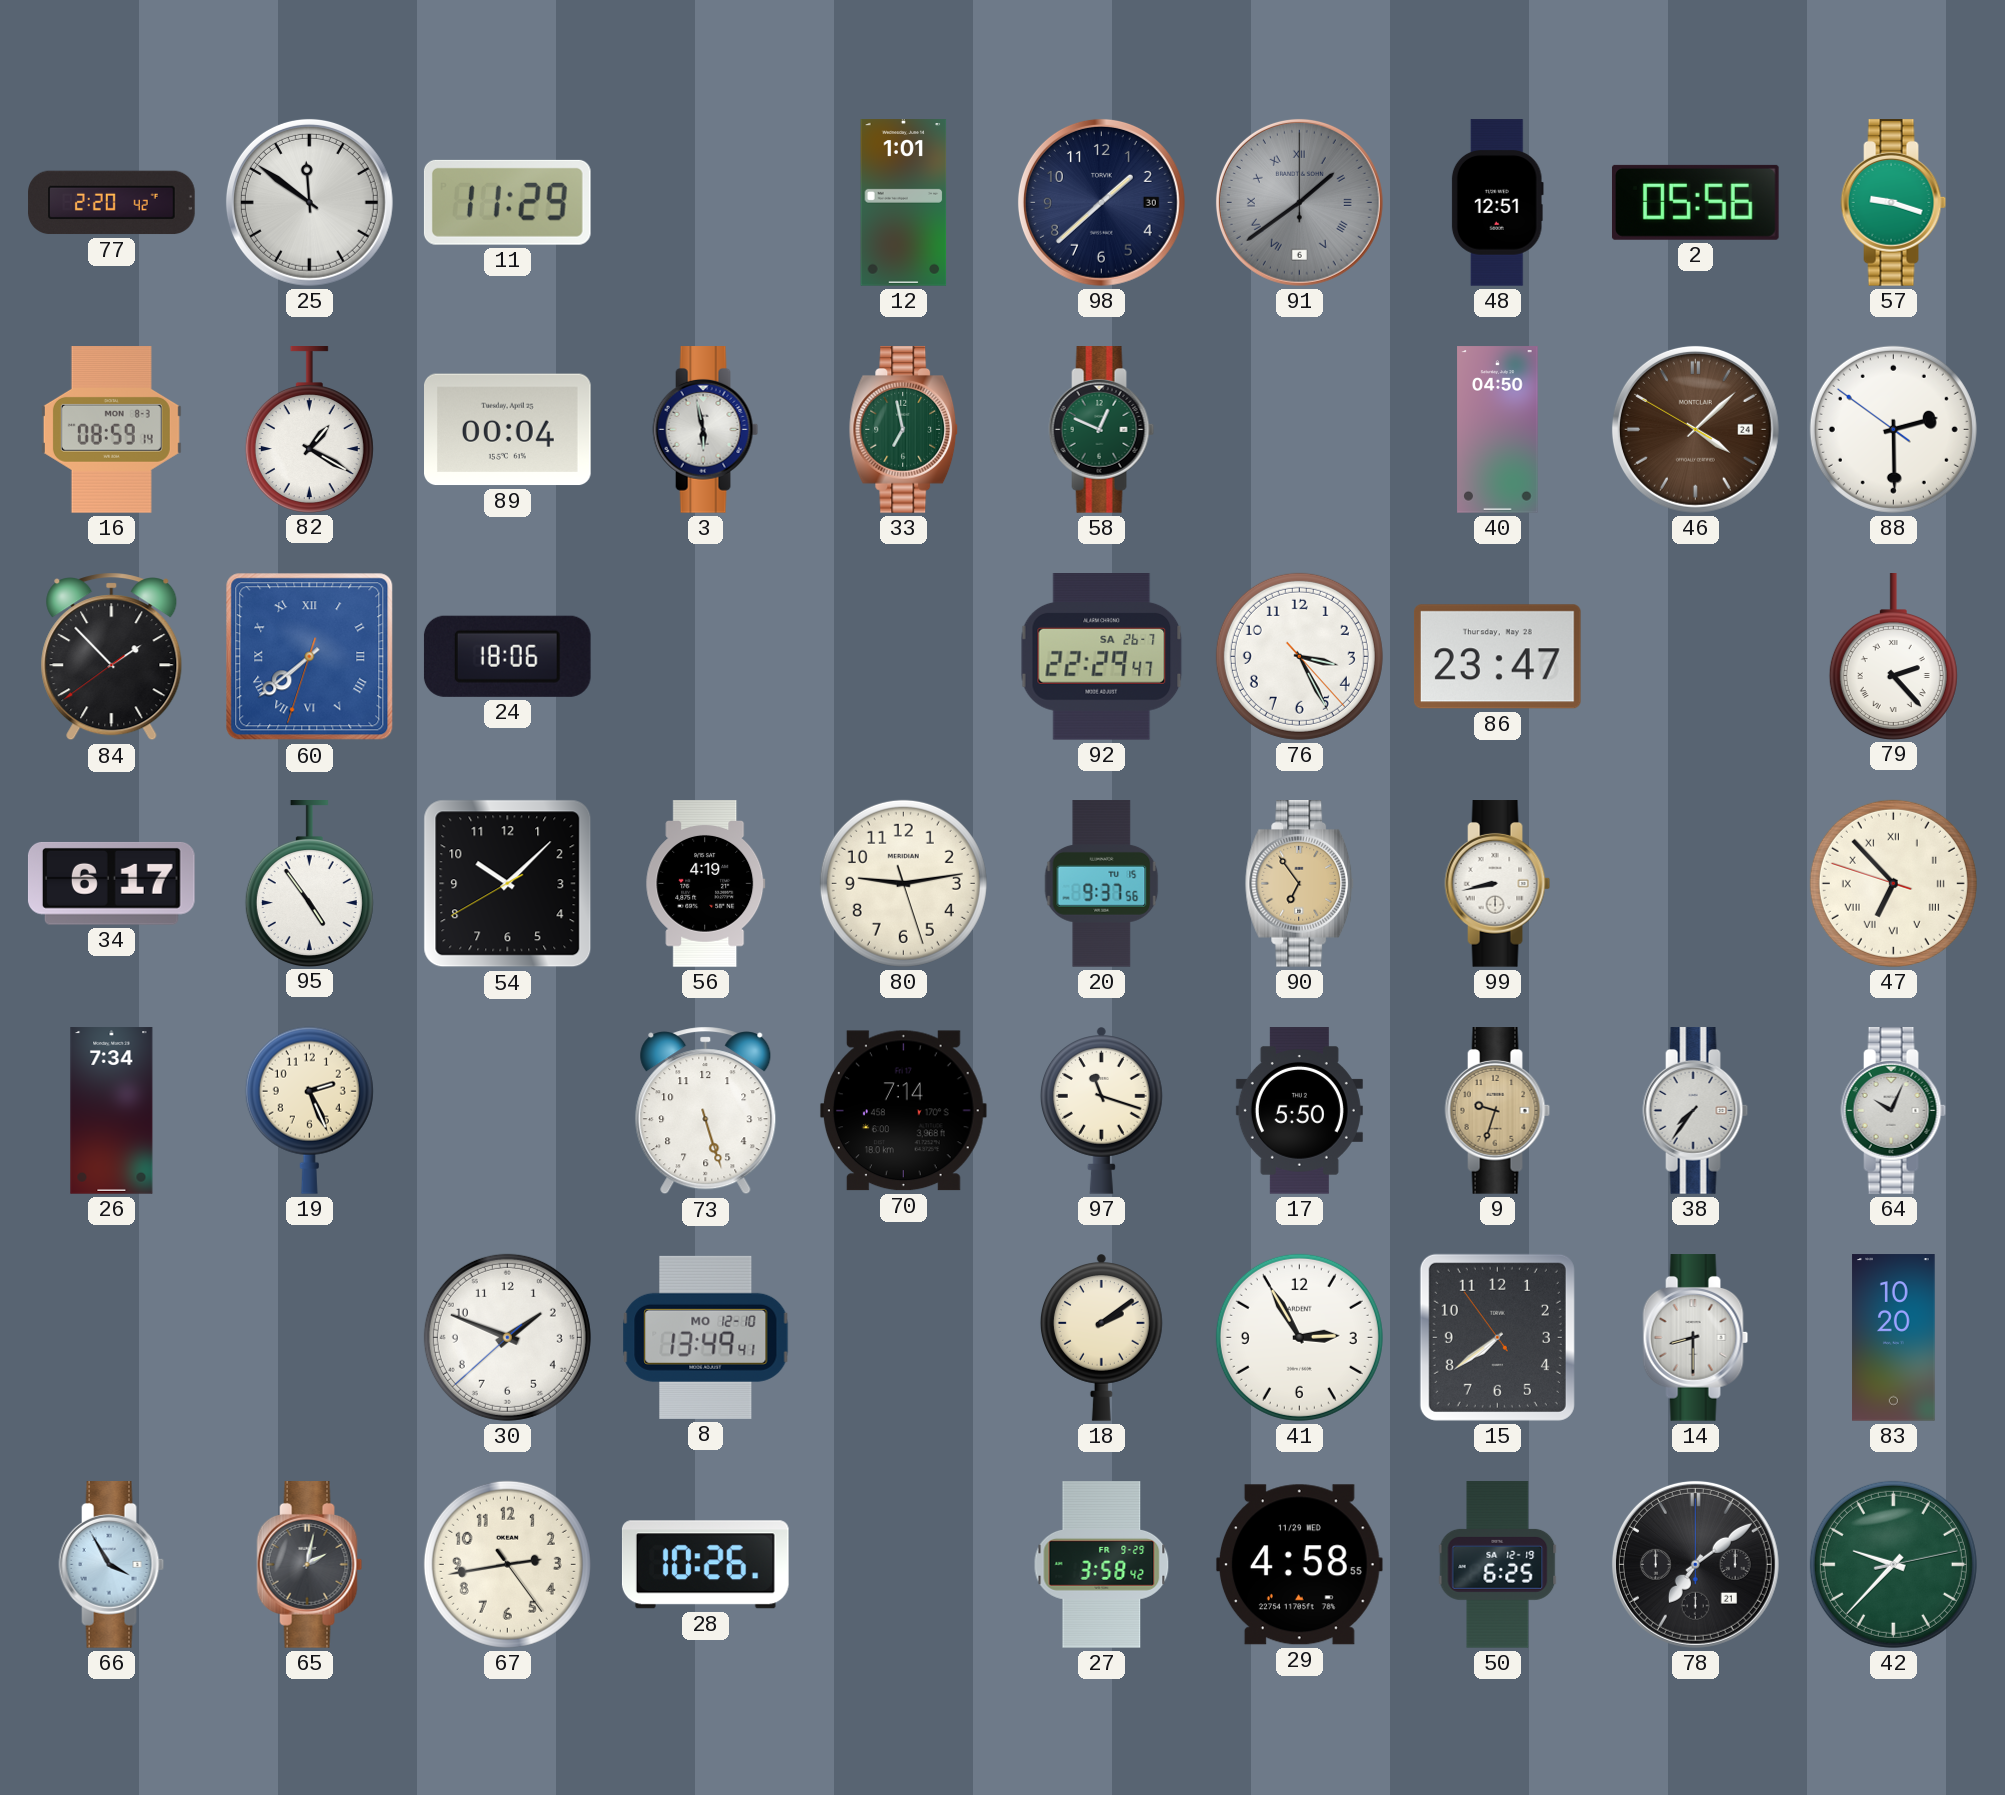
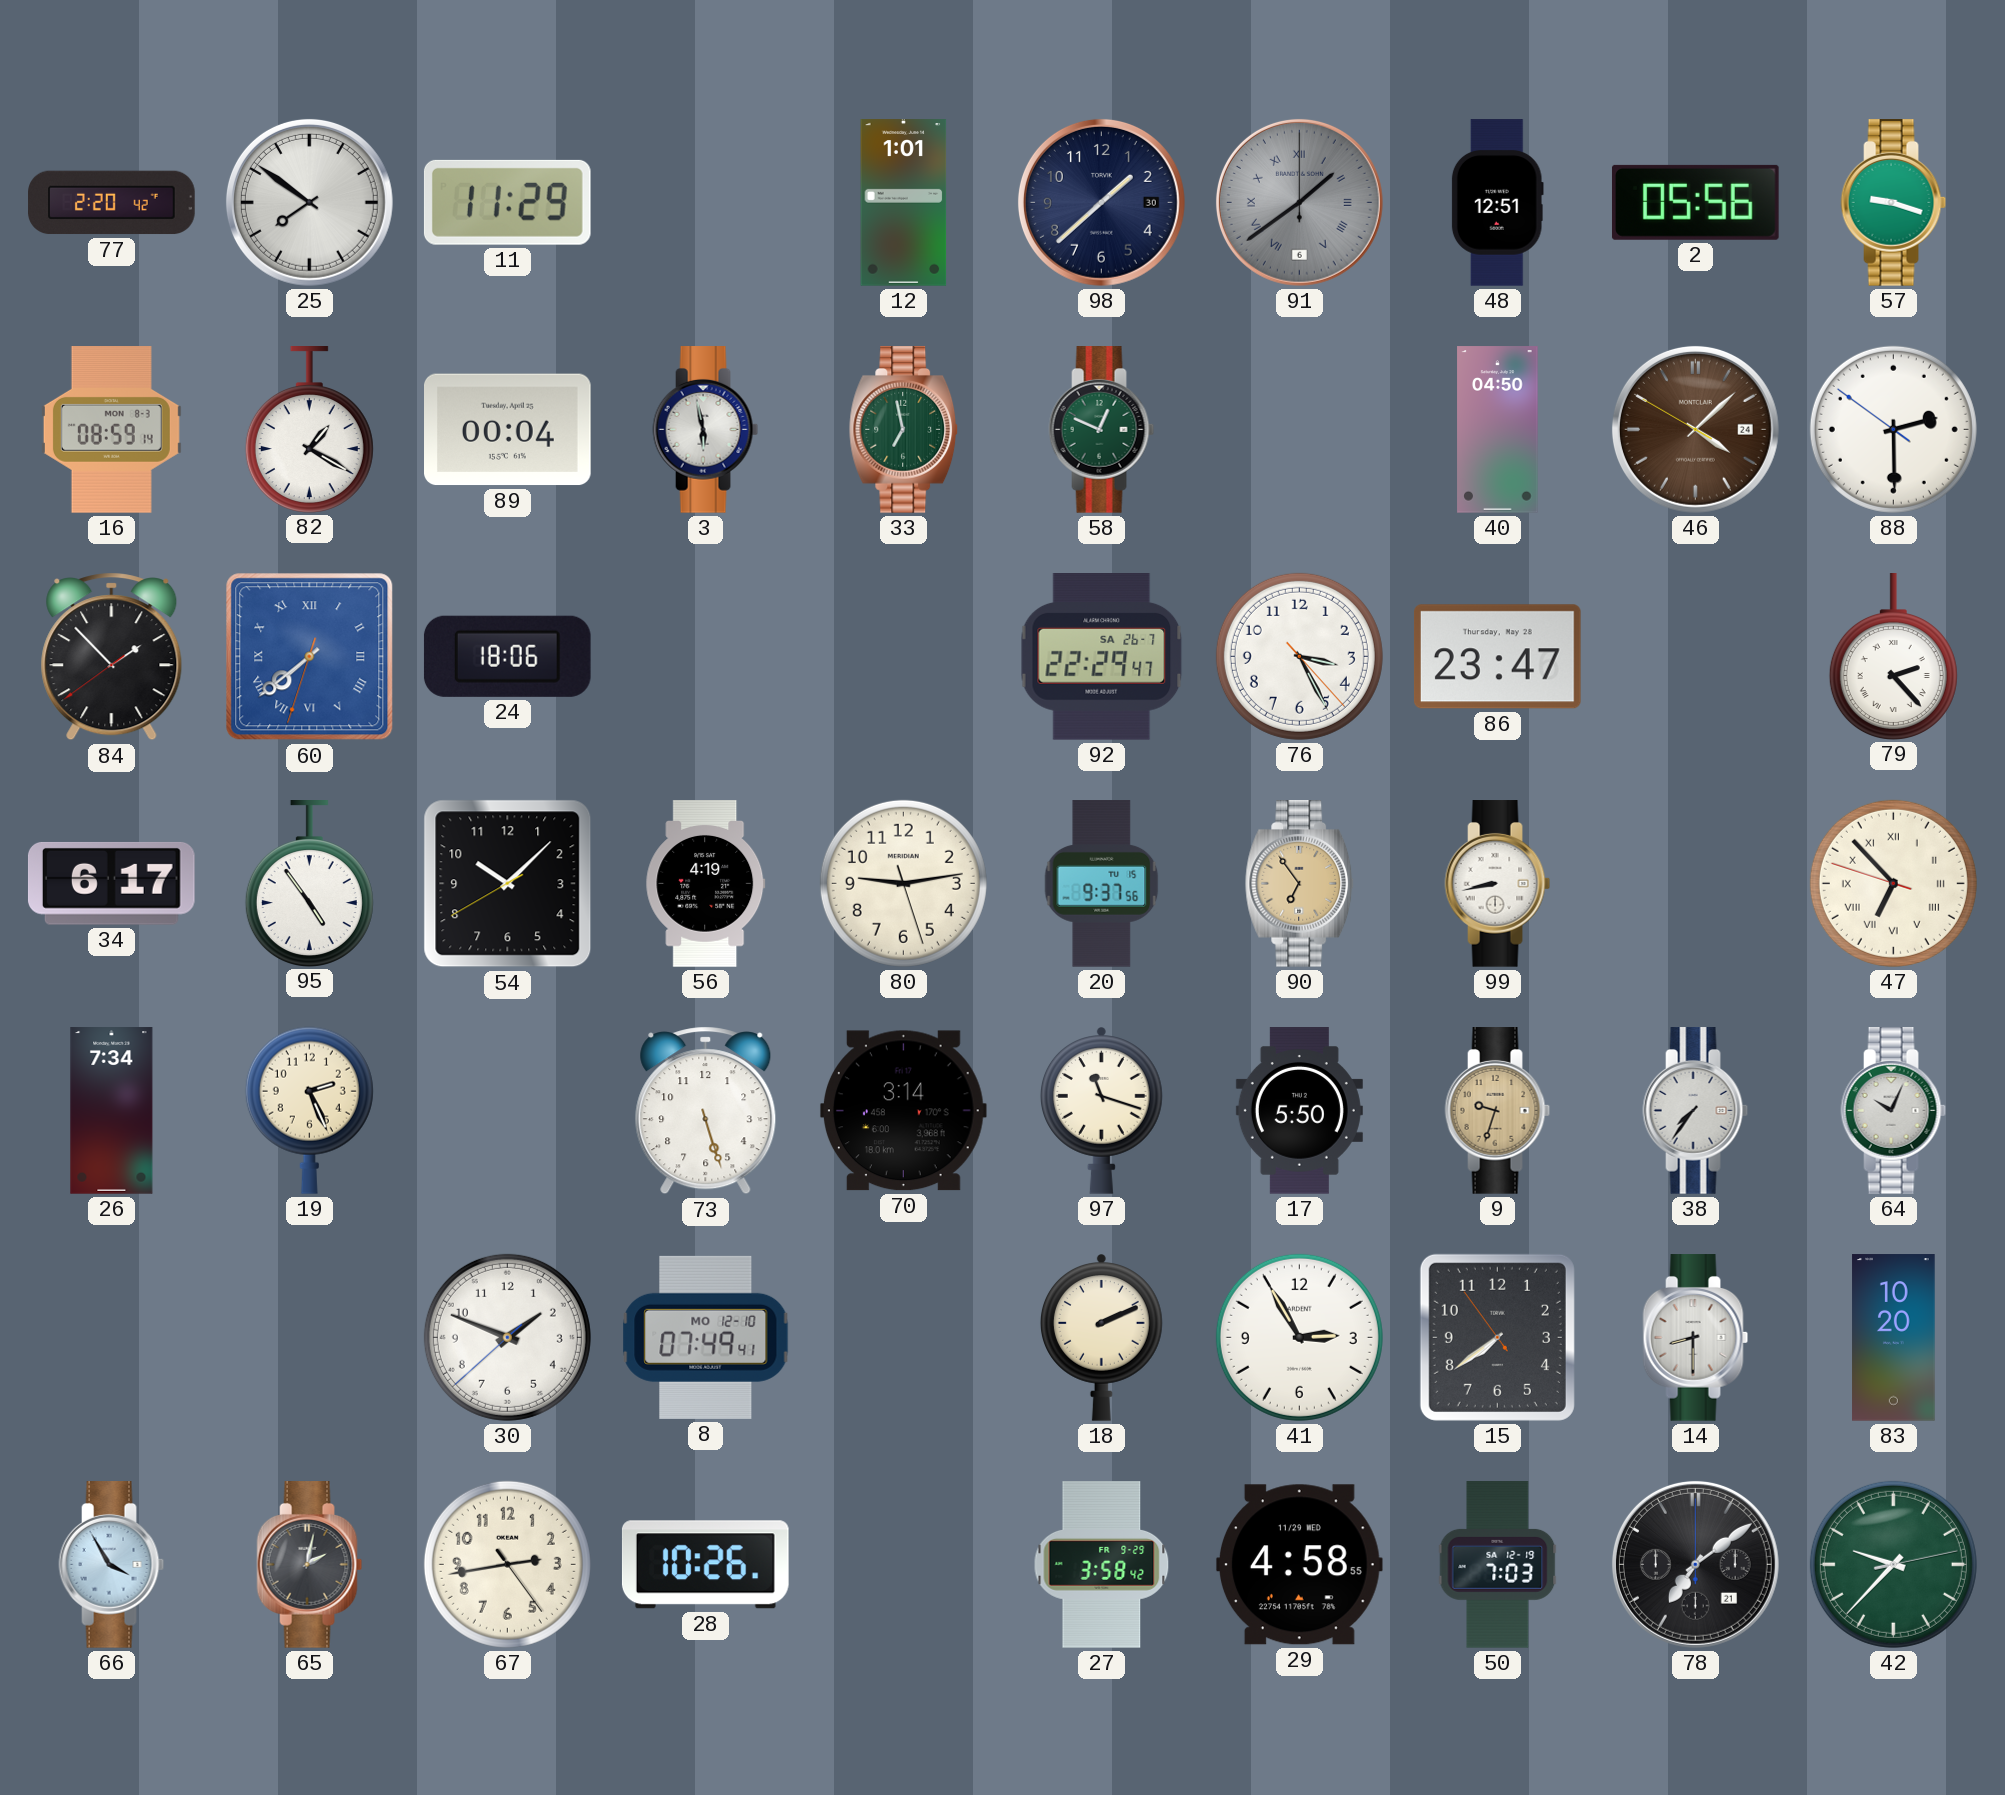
25: 11:51 -> 7:51 (309, 202)
70: 7:14 -> 3:14 (903, 1111)
8: 13:49 -> 07:49 (706, 1337)
18: 2:09 -> 2:11 (1101, 1337)
50: 6:25 -> 7:03 (1498, 1565)
